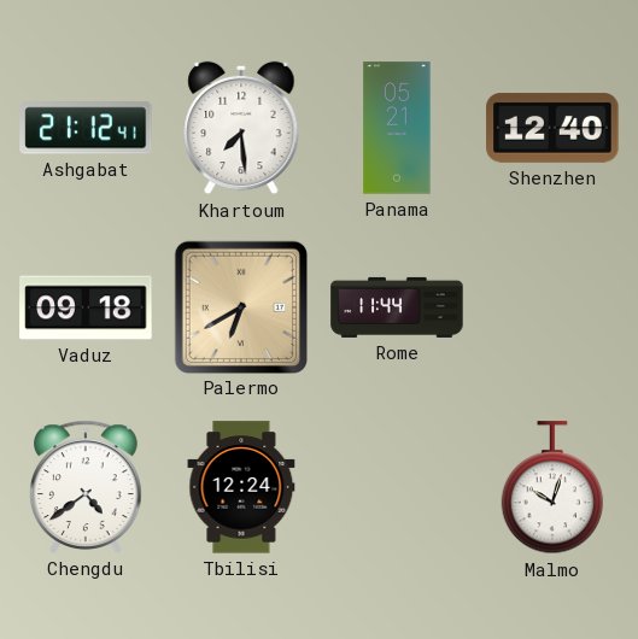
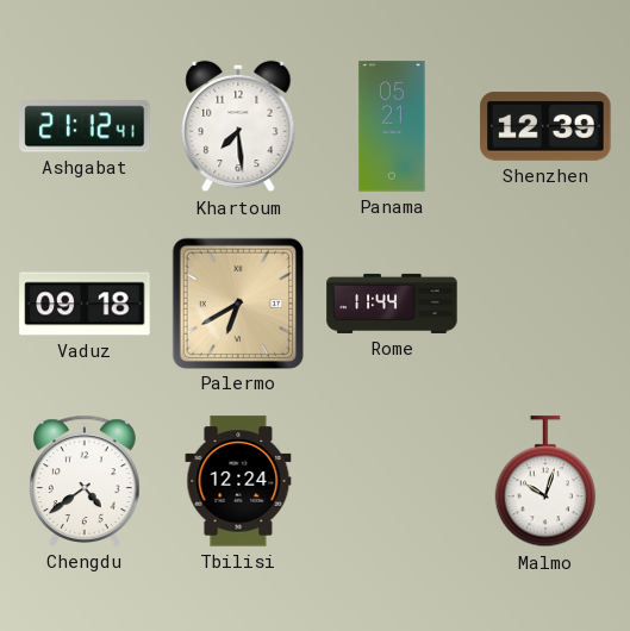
Shenzhen: 12:40 -> 12:39 (545, 126)
